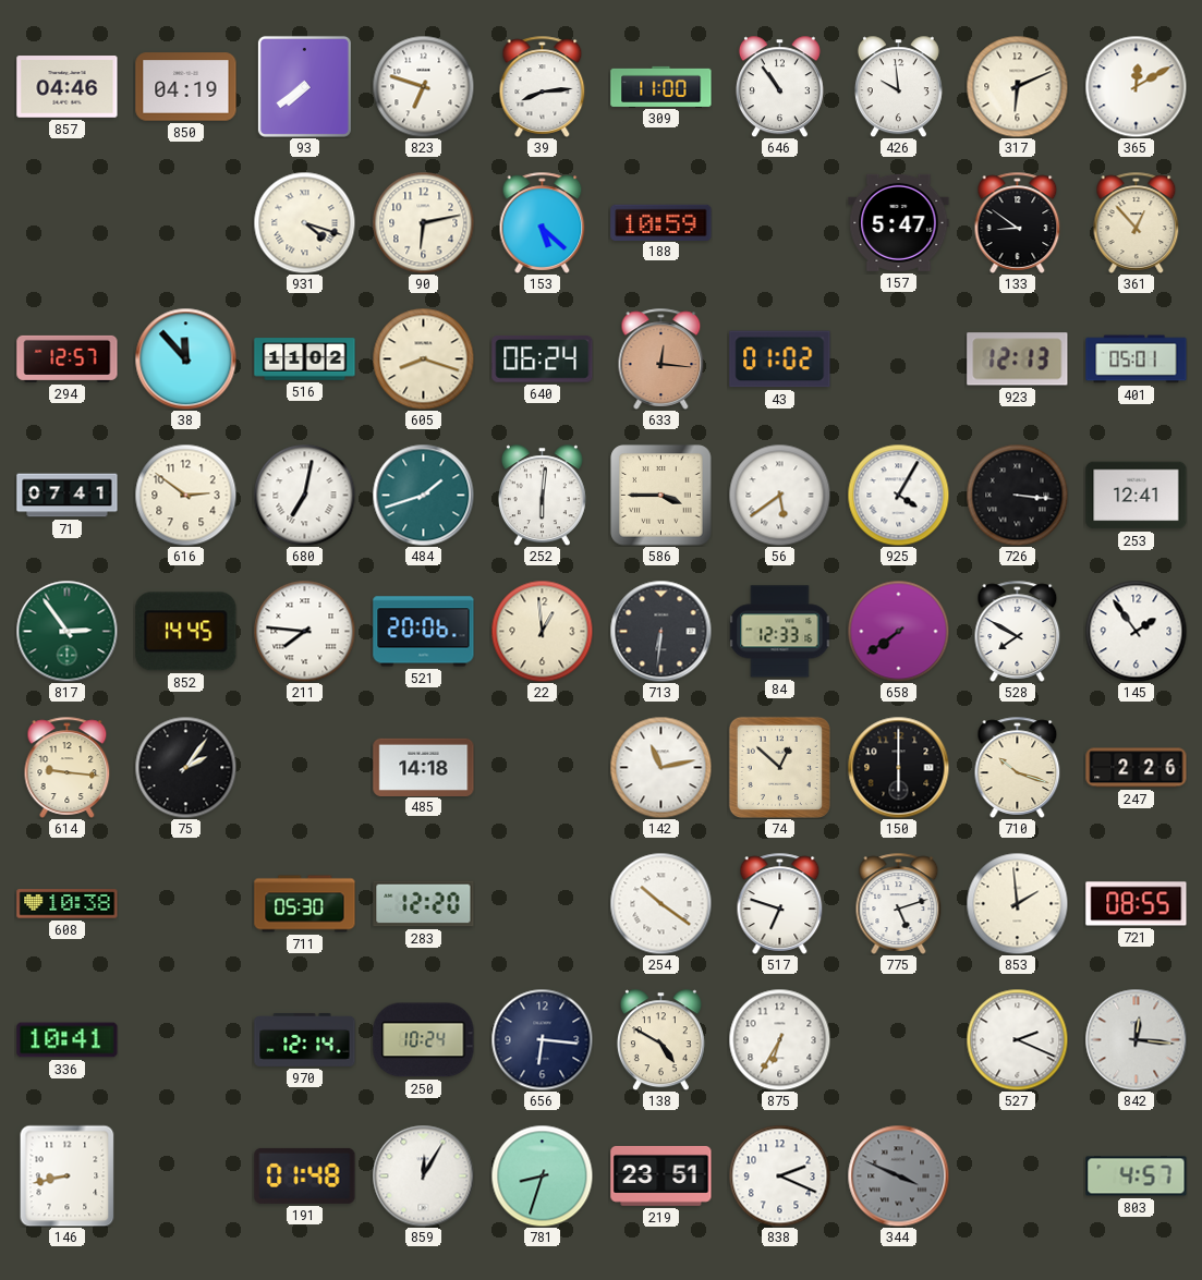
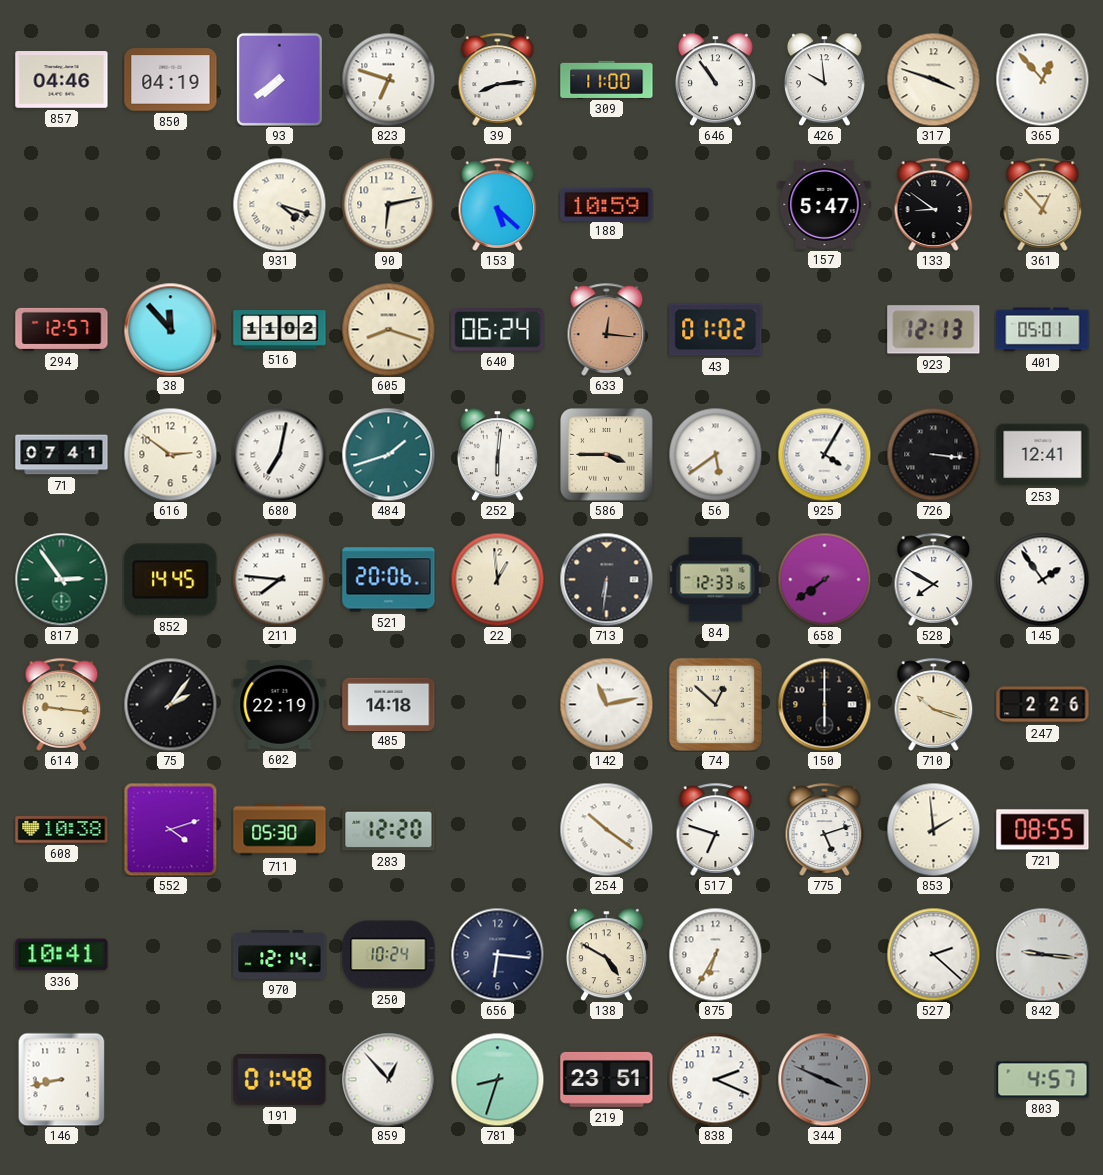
317: 6:11 -> 3:48 (933, 79)
365: 12:10 -> 12:53 (1042, 79)
602: none -> 22:19 (280, 705)
552: none -> 4:12 (170, 829)
527: 2:19 -> 2:22 (933, 954)
842: 12:16 -> 9:16 (1042, 954)
859: 12:05 -> 12:53 (388, 1079)
